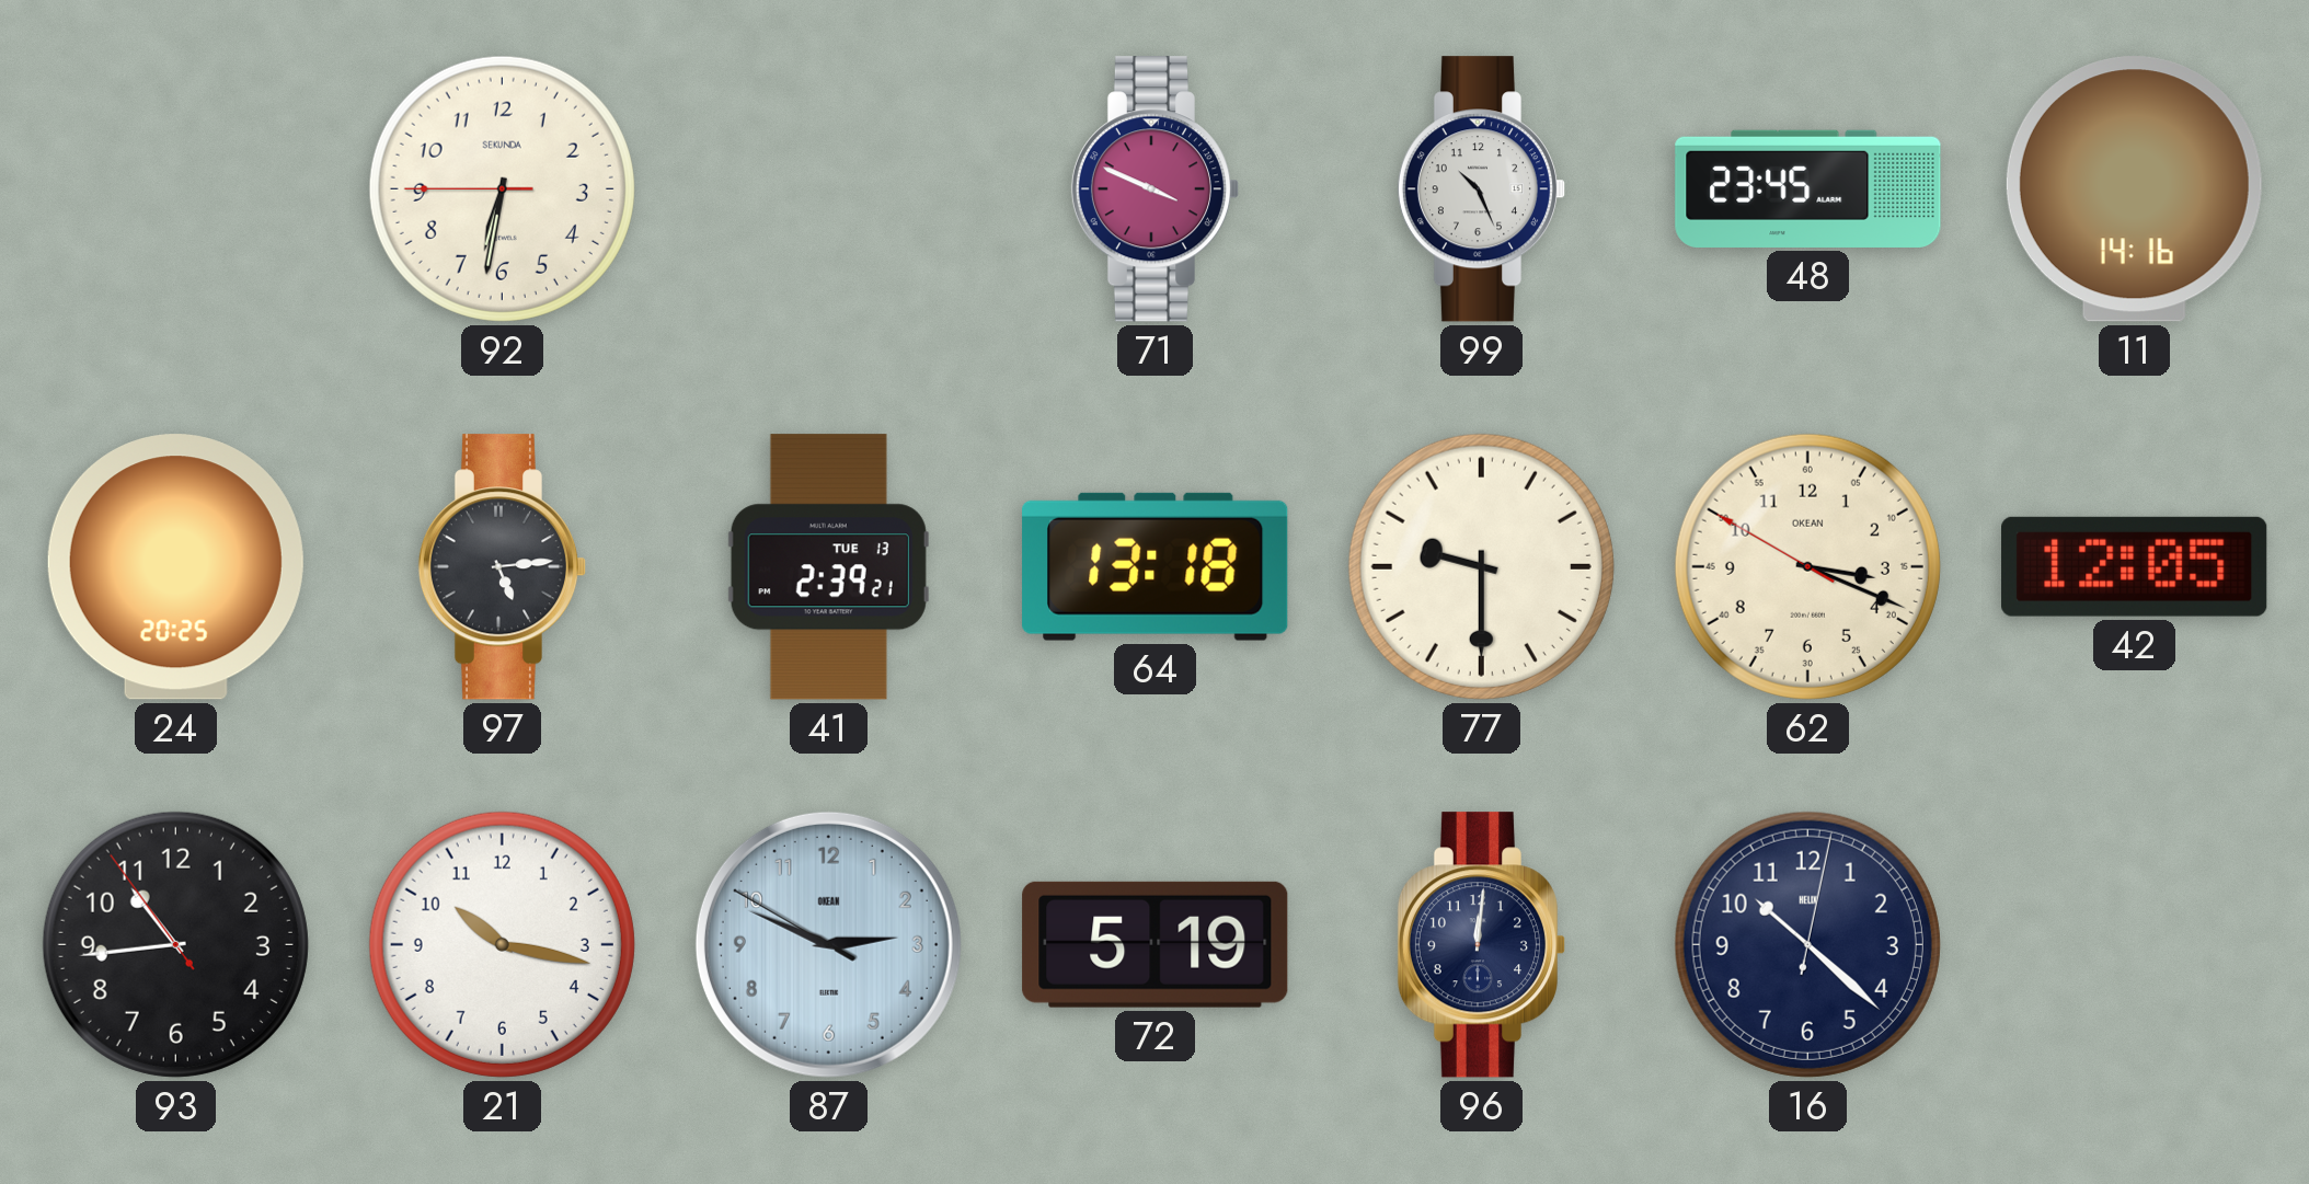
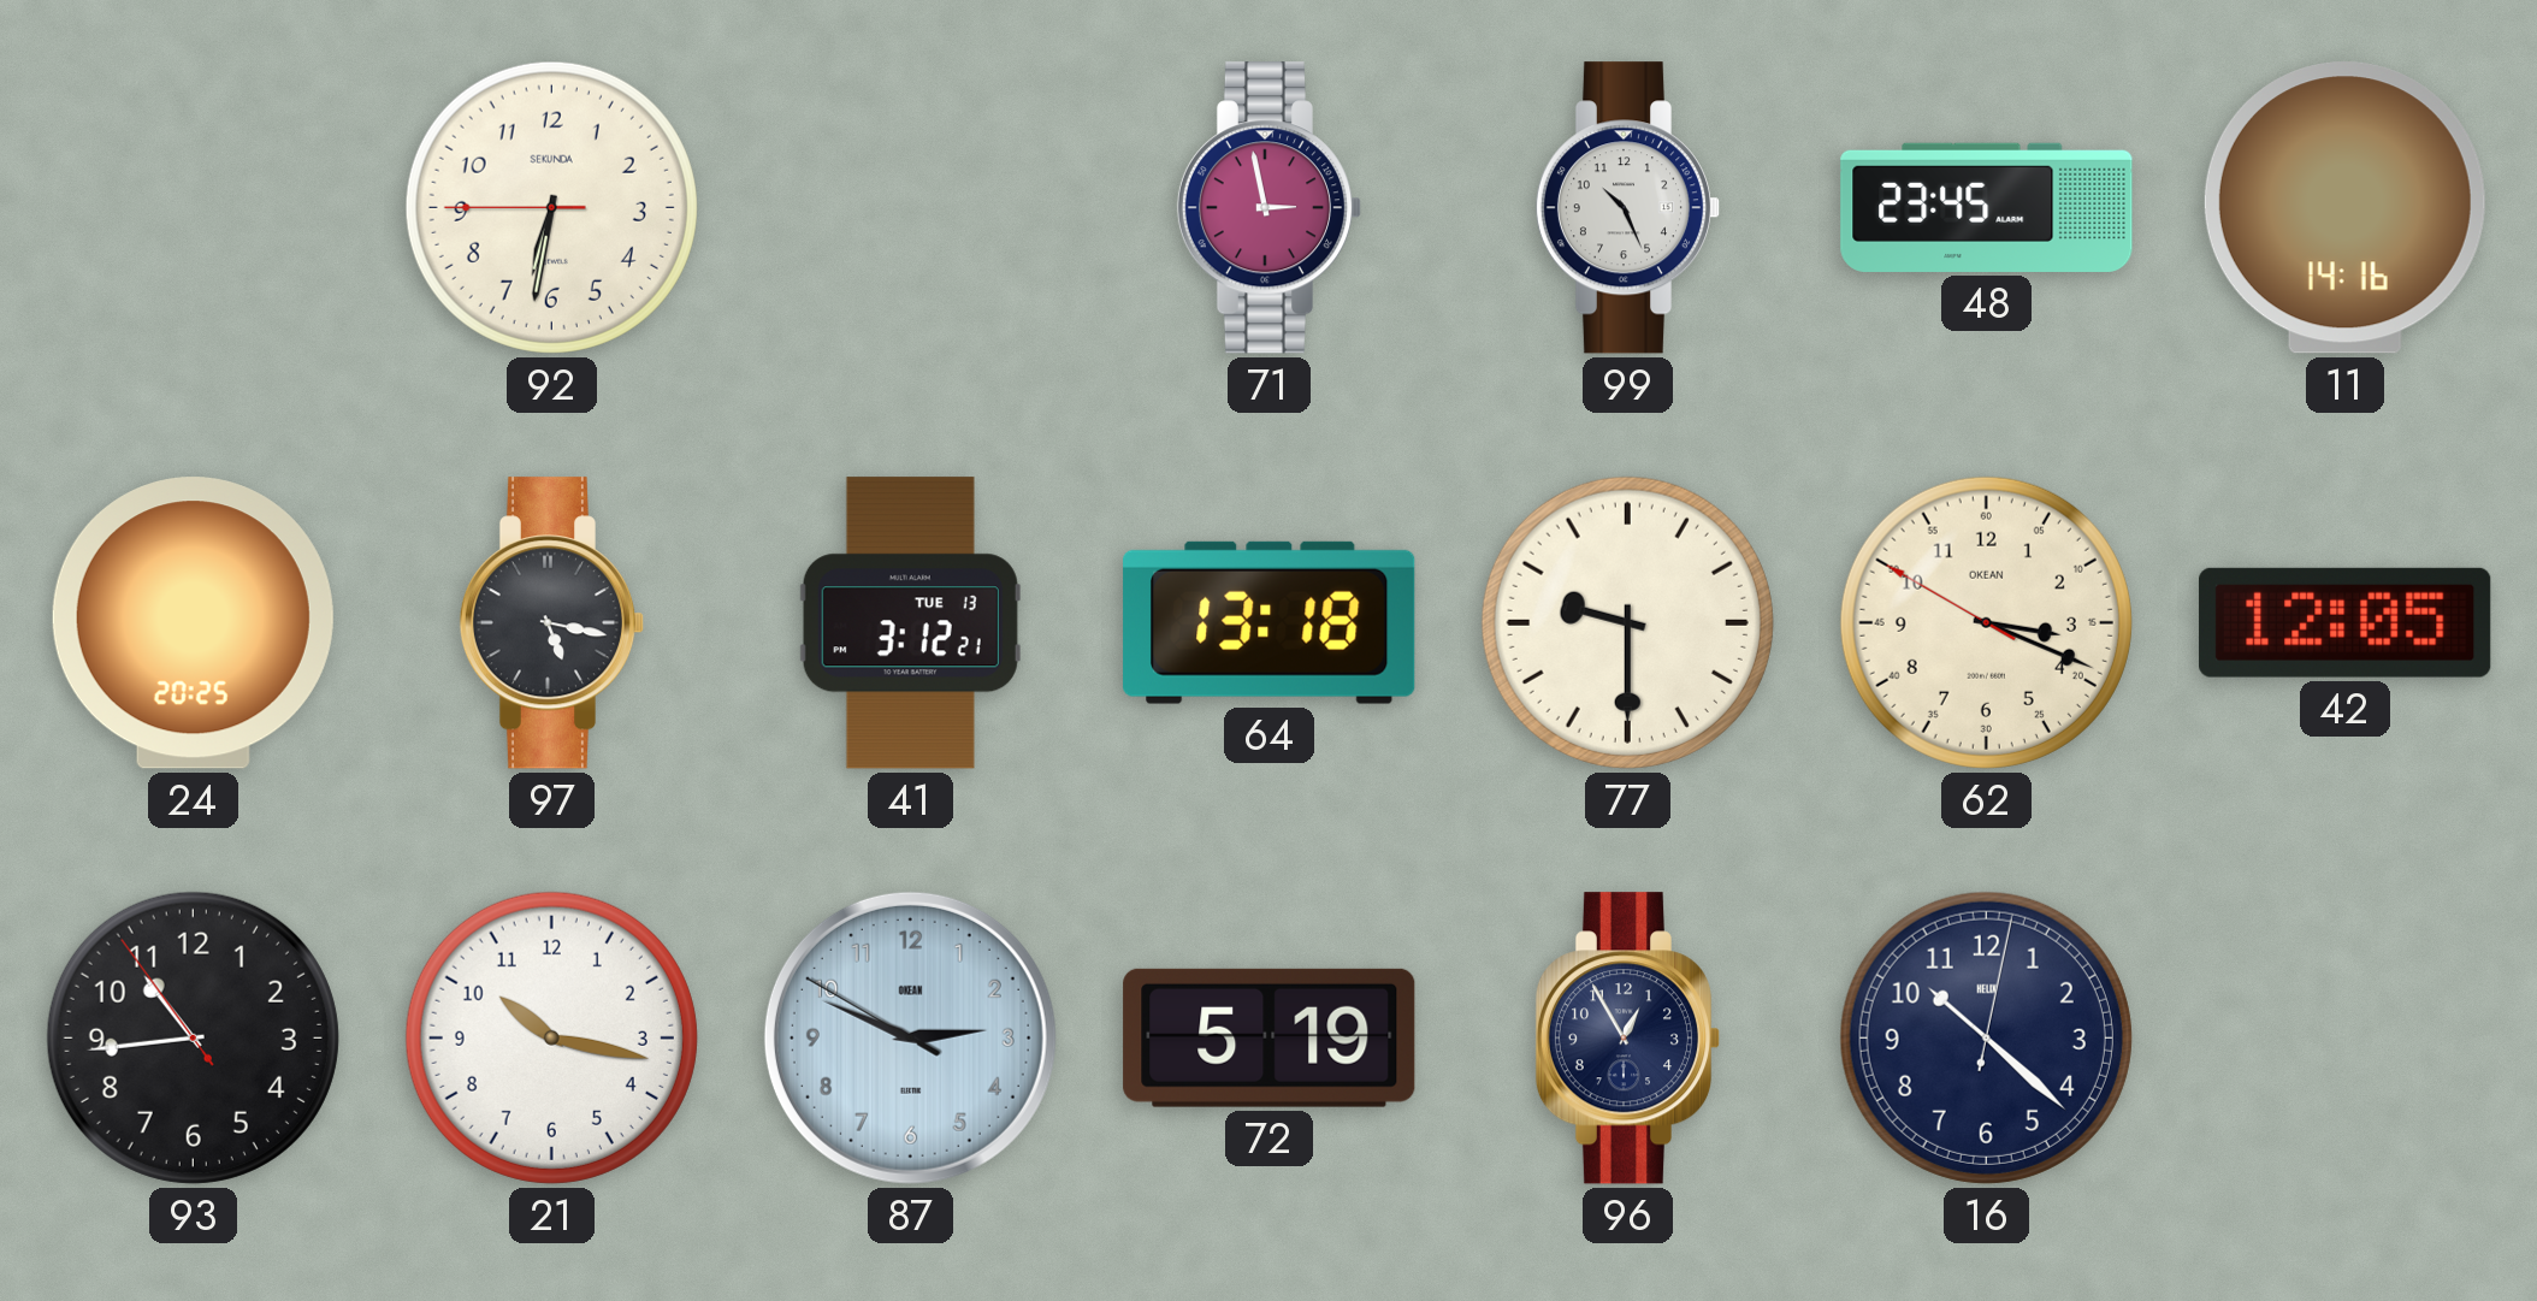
71: 3:49 -> 2:58 (1270, 208)
97: 5:14 -> 5:17 (552, 623)
41: 2:39 -> 3:12 (910, 623)
96: 12:01 -> 12:55 (1628, 1039)
